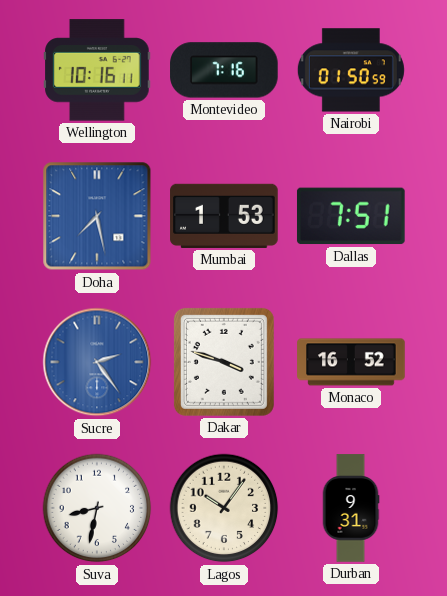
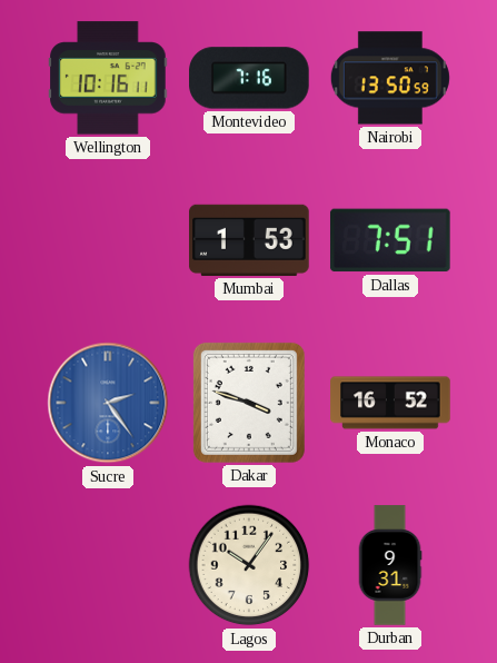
Nairobi: 01:50 -> 13:50 (390, 78)
Doha: 7:28 -> none (97, 216)
Suva: 8:32 -> none (97, 508)
